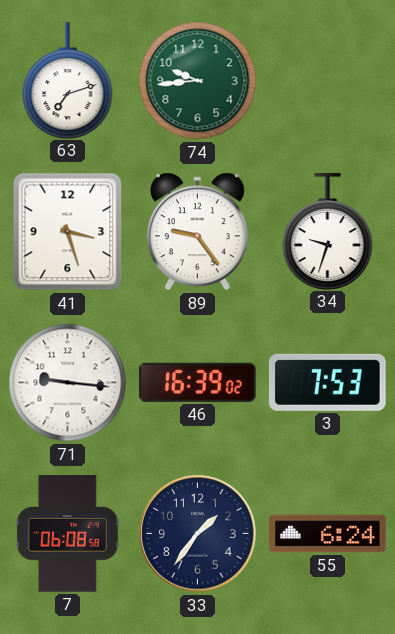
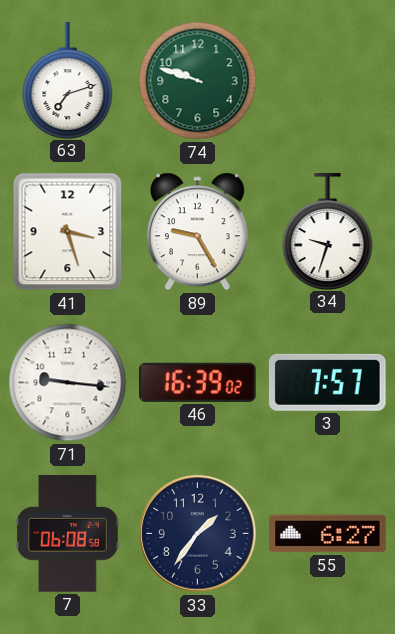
74: 9:44 -> 9:48 (198, 81)
89: 9:24 -> 9:25 (197, 232)
3: 7:53 -> 7:57 (327, 382)
55: 6:24 -> 6:27 (328, 534)
